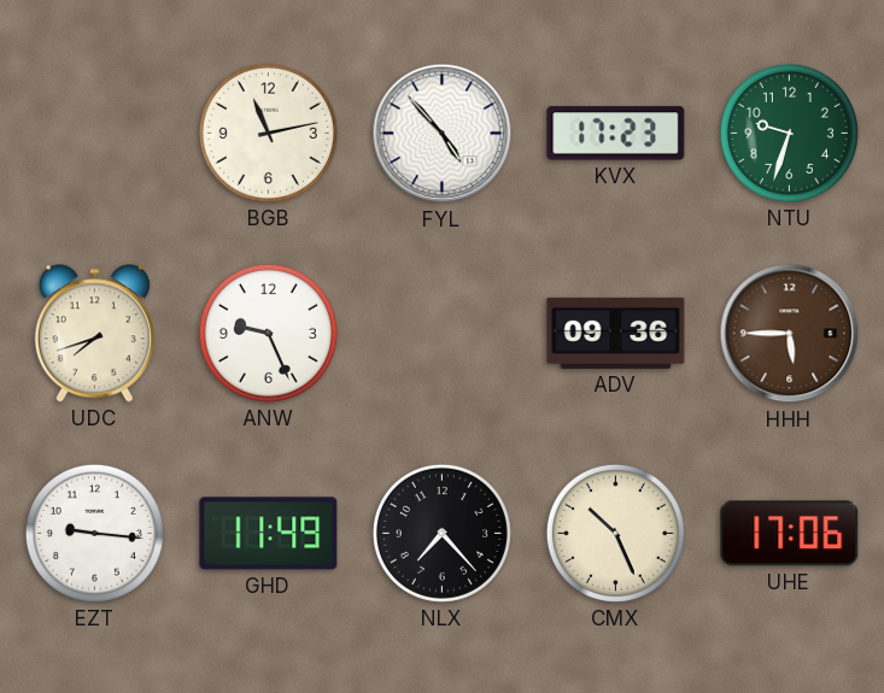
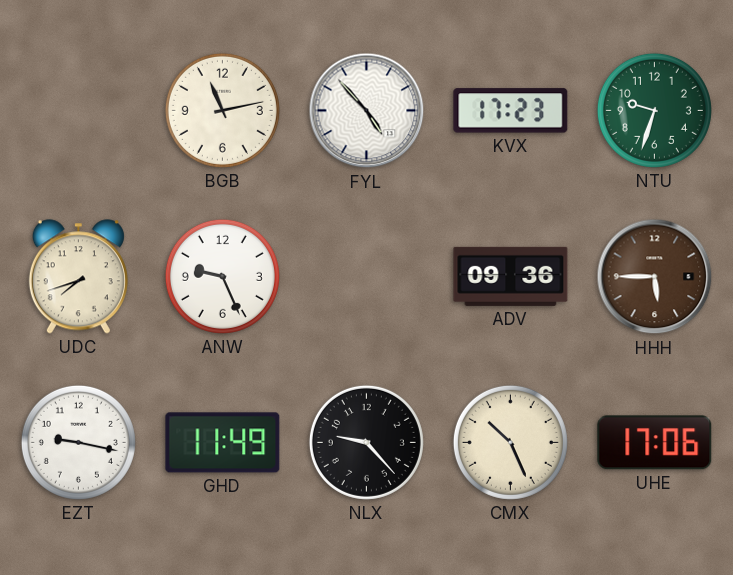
EZT: 9:16 -> 9:17 (78, 442)
NLX: 7:23 -> 9:23 (366, 442)
